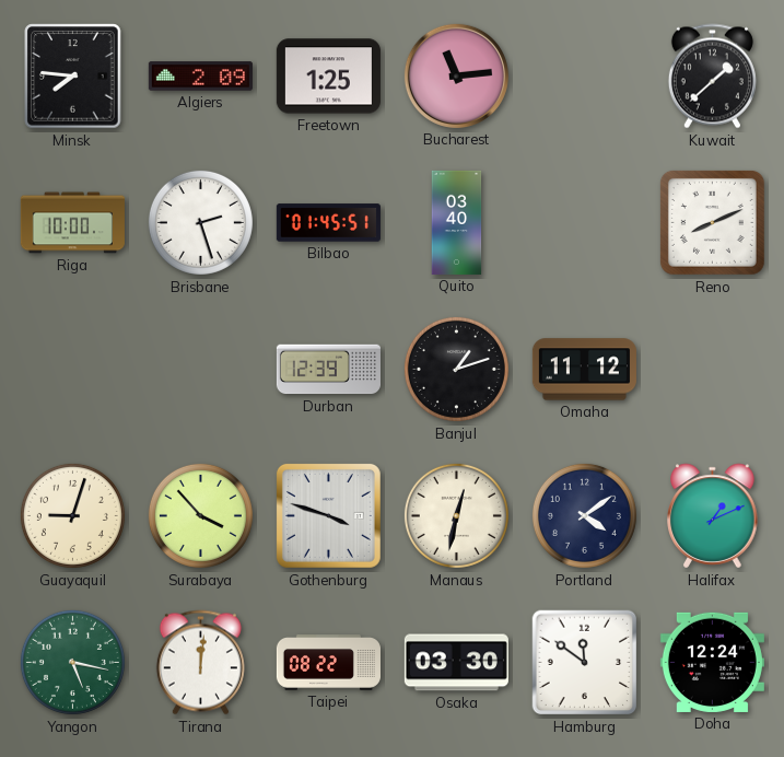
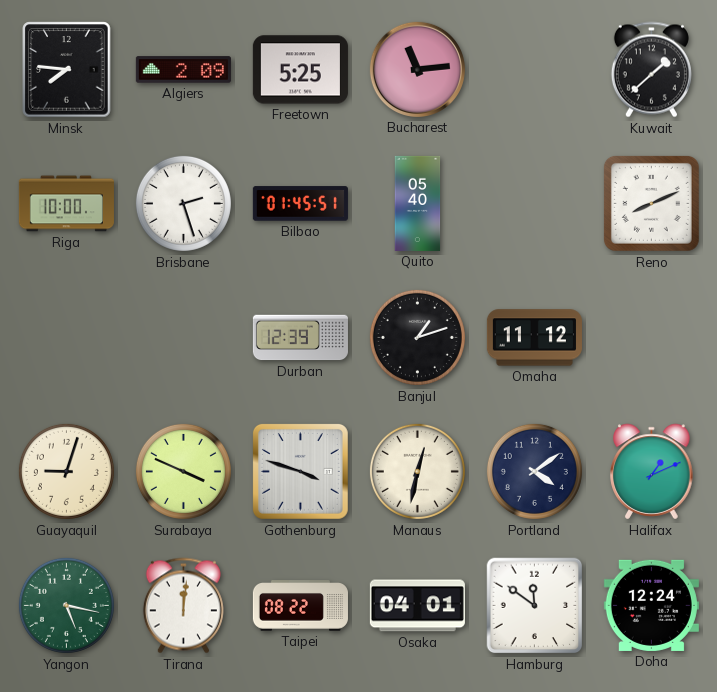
Freetown: 1:25 -> 5:25 (300, 70)
Quito: 03:40 -> 05:40 (418, 203)
Surabaya: 3:53 -> 3:49 (183, 471)
Osaka: 03:30 -> 04:01 (417, 606)
